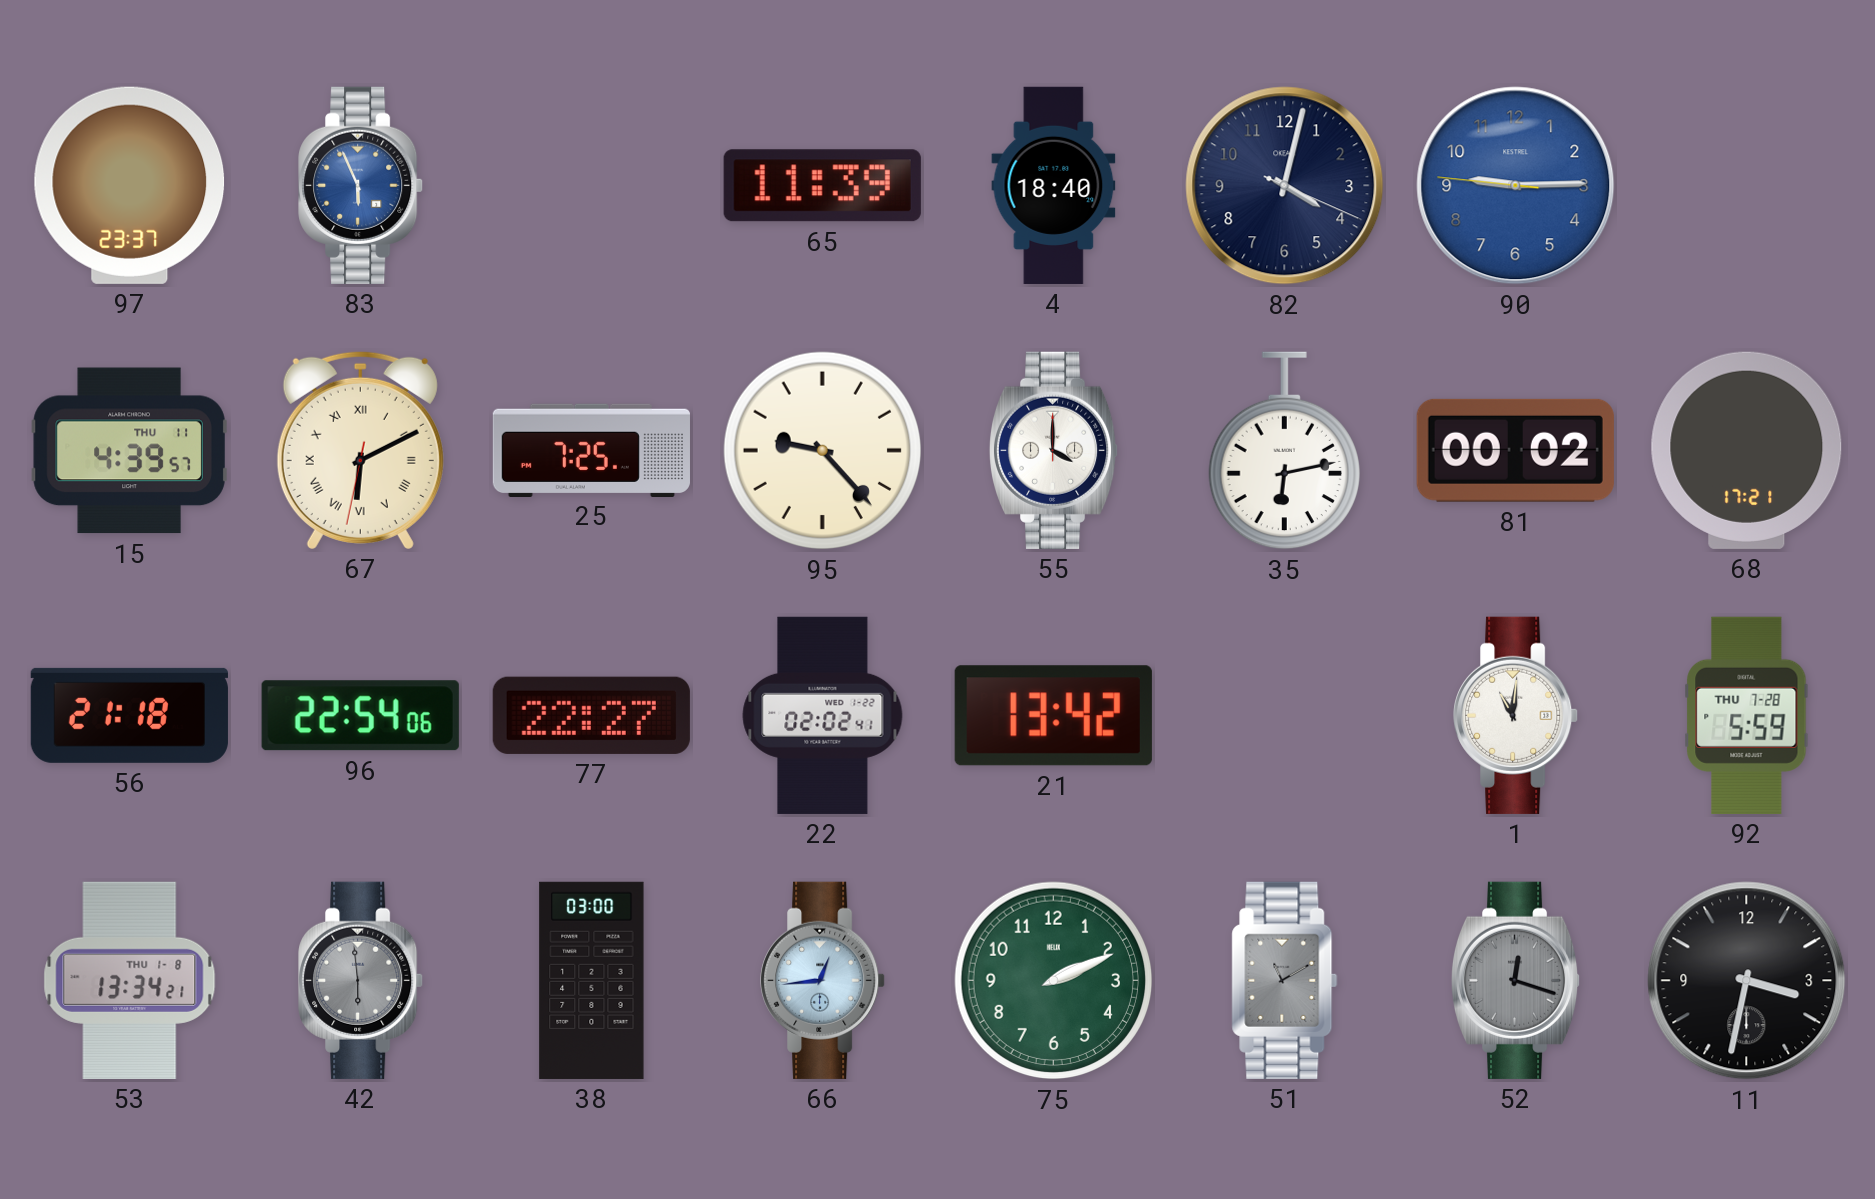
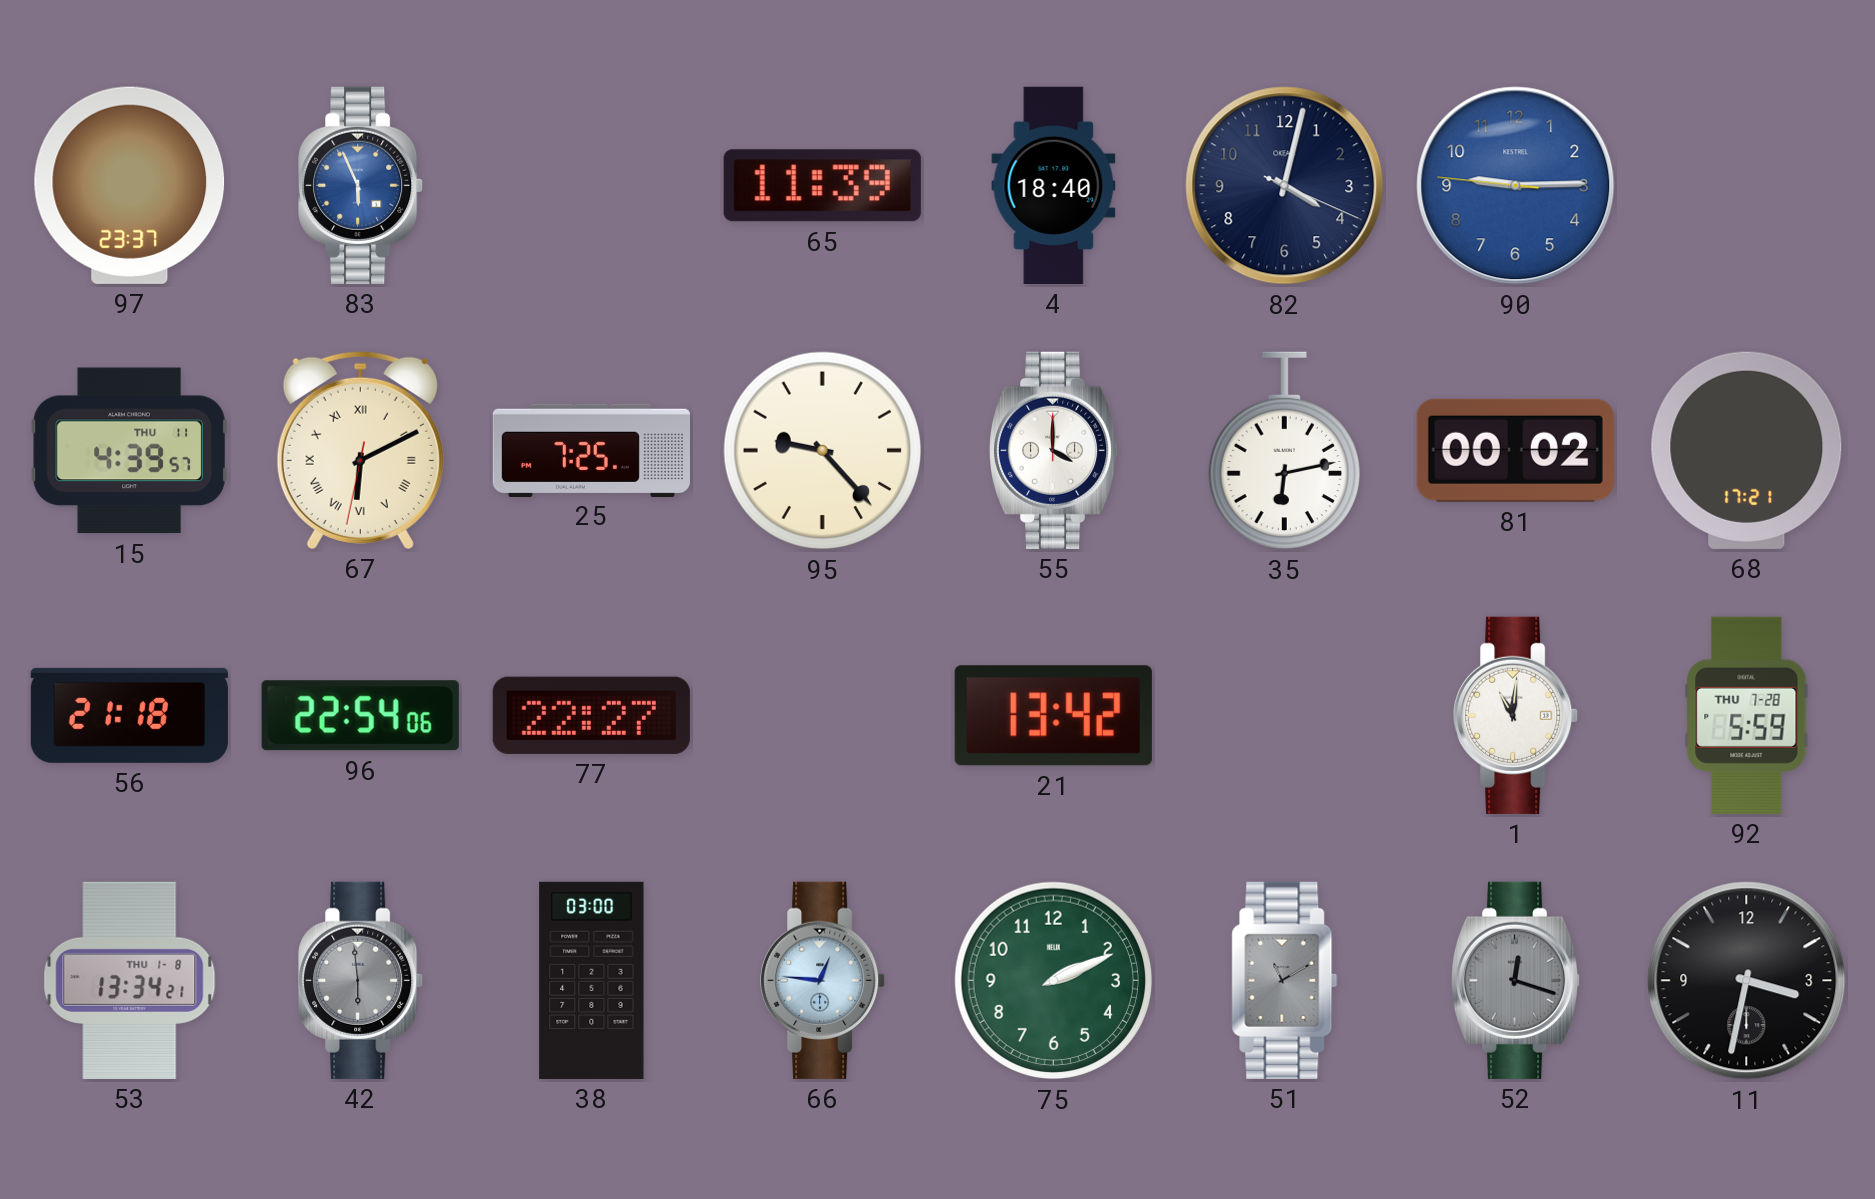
22: 02:02 -> none (823, 715)
66: 12:44 -> 12:46 (823, 980)
